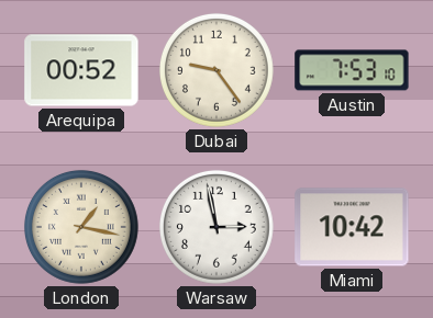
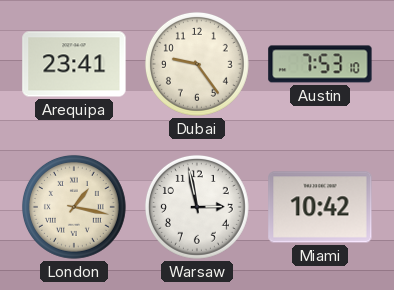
Arequipa: 00:52 -> 23:41 (74, 64)
